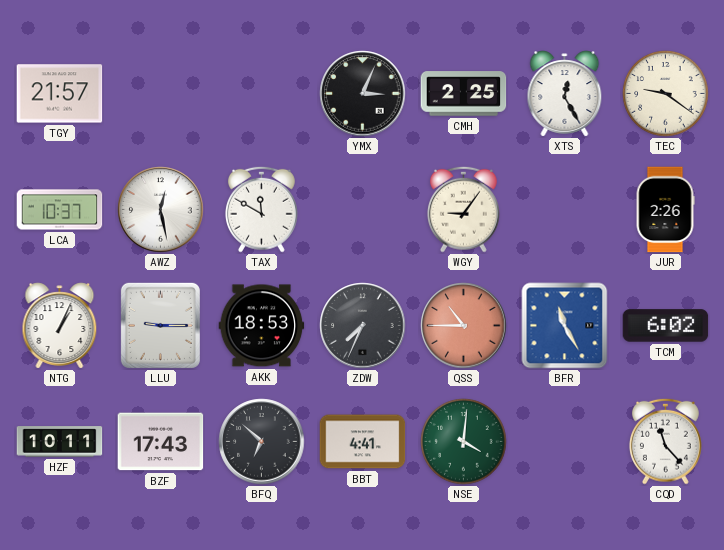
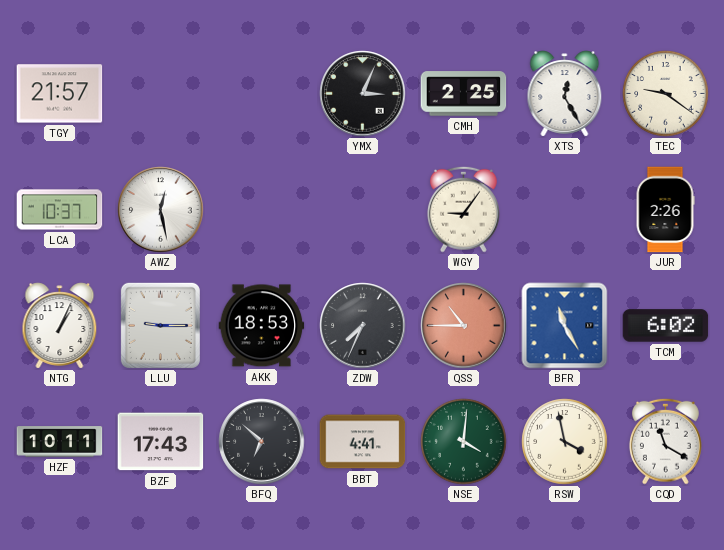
TAX: 11:50 -> none (261, 209)
RSW: none -> 3:58 (565, 442)
CQD: 11:23 -> 11:20 (665, 441)
